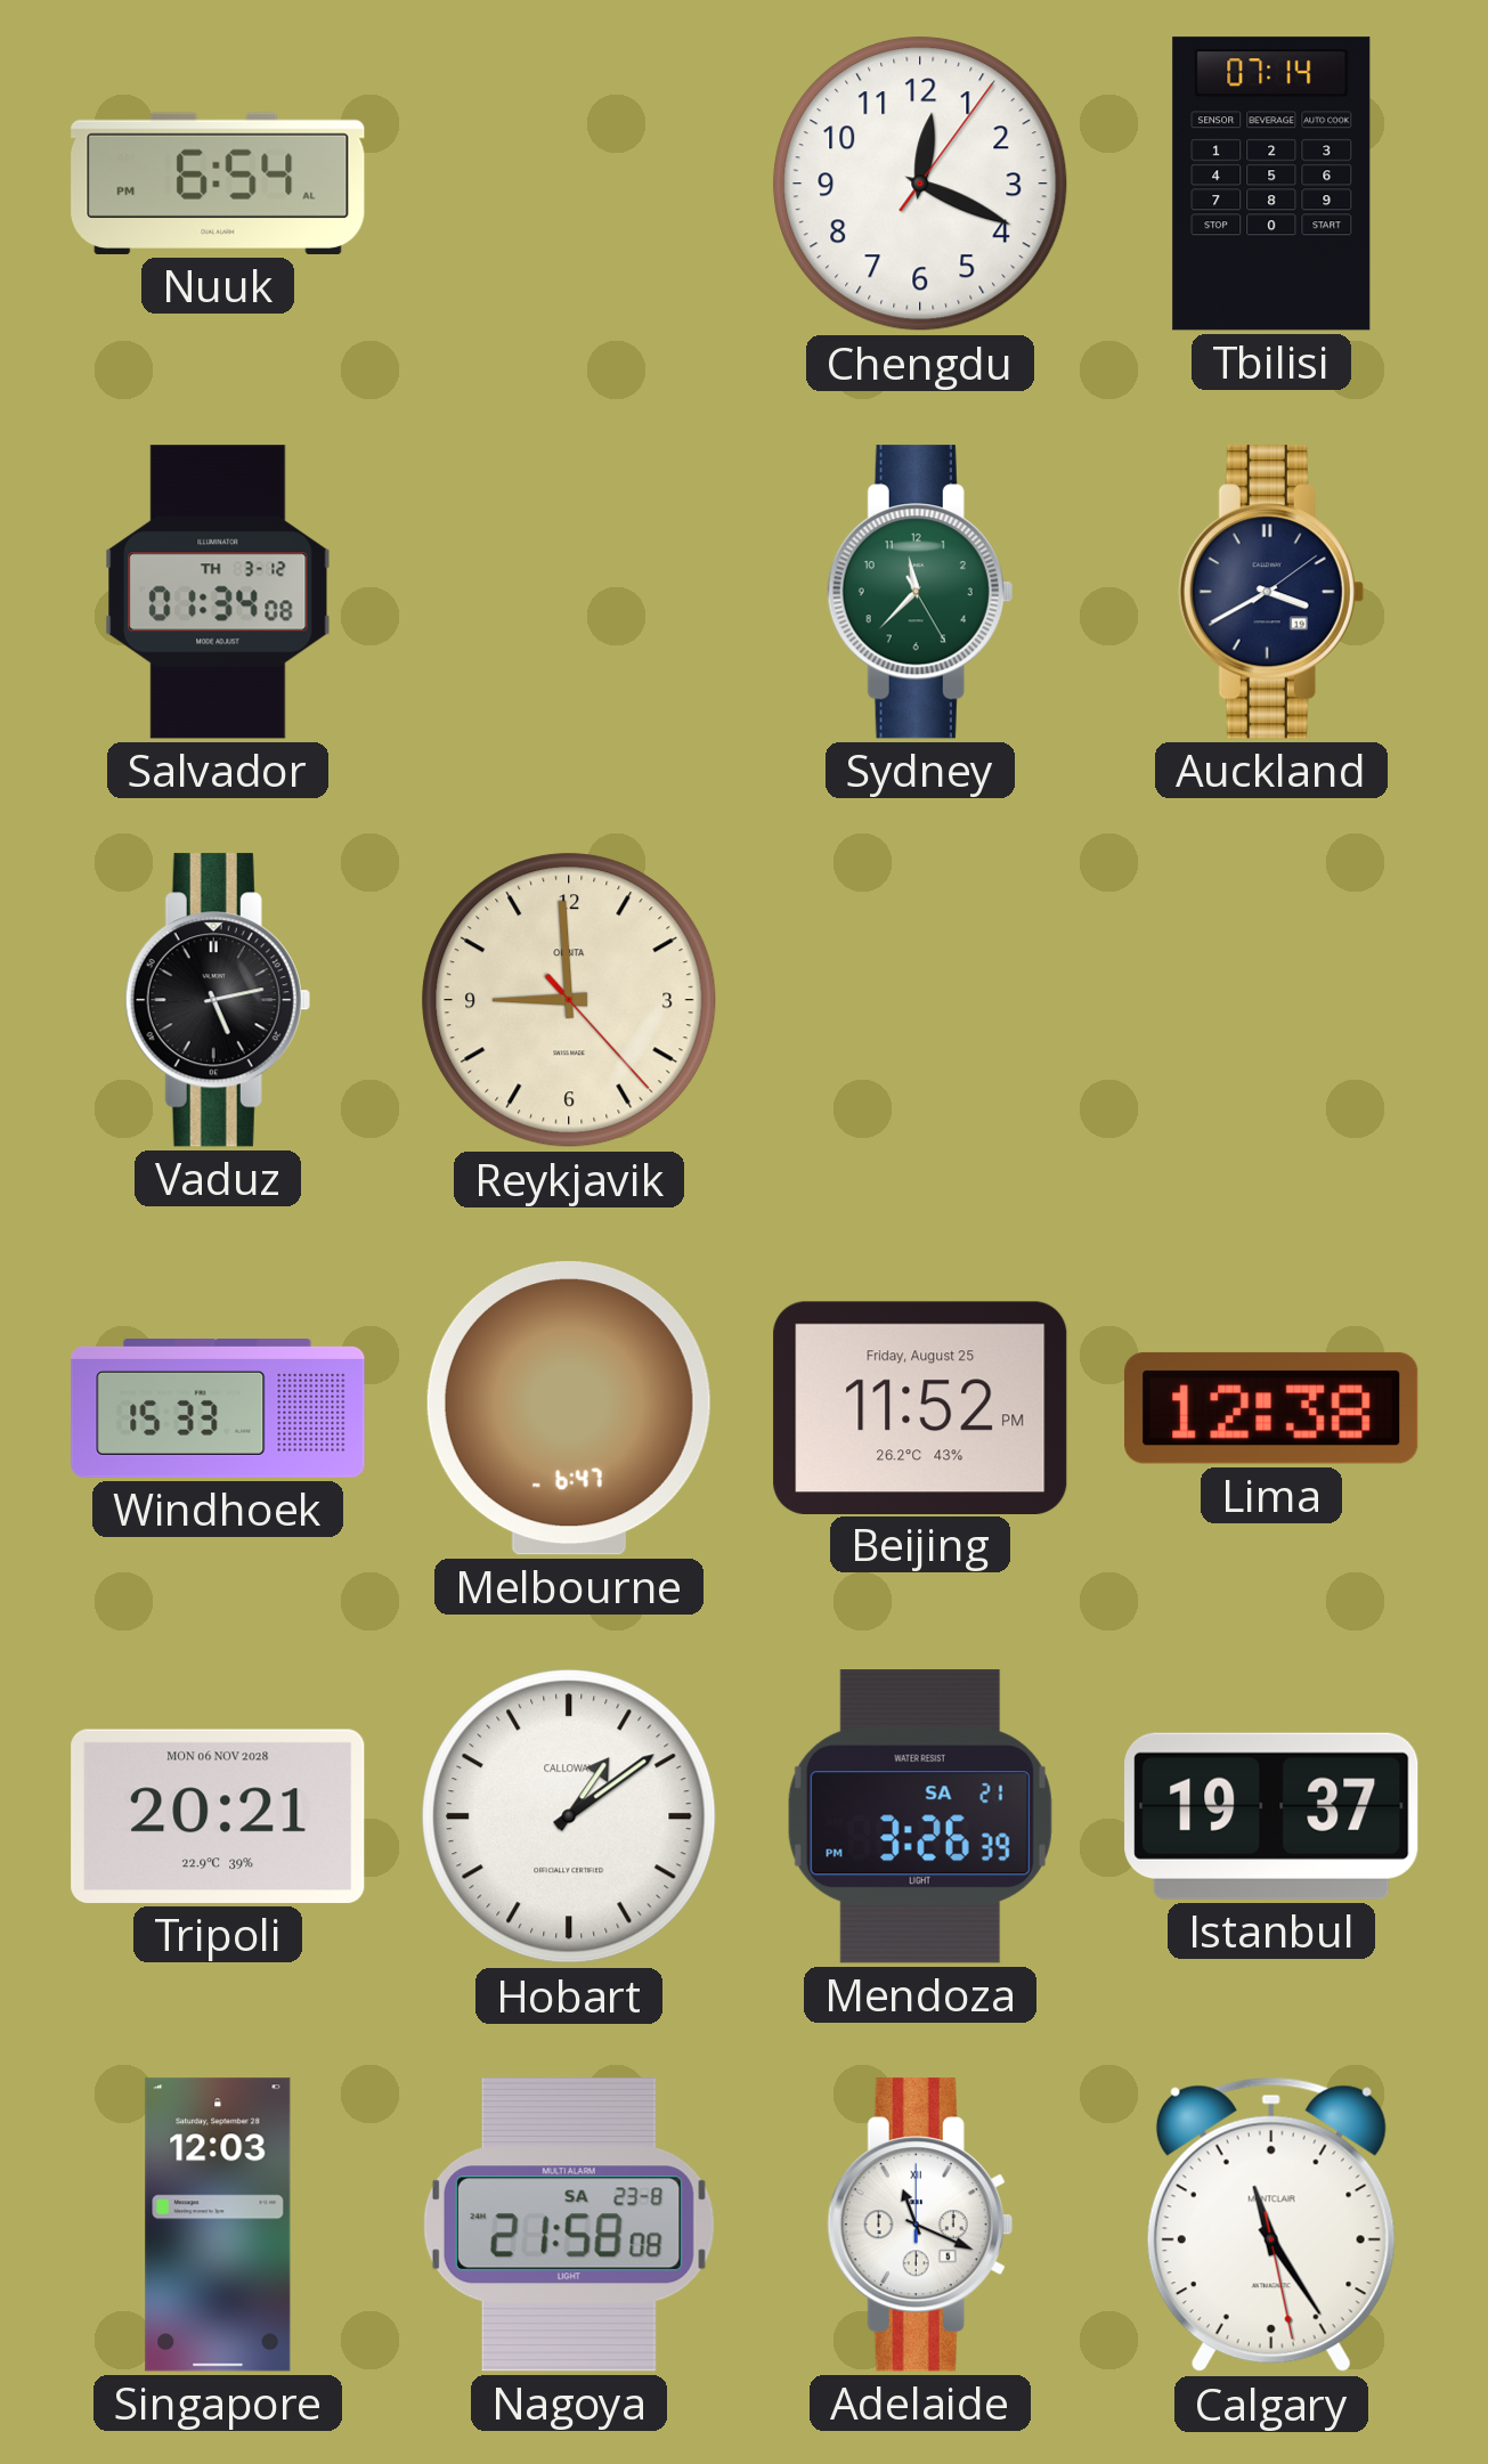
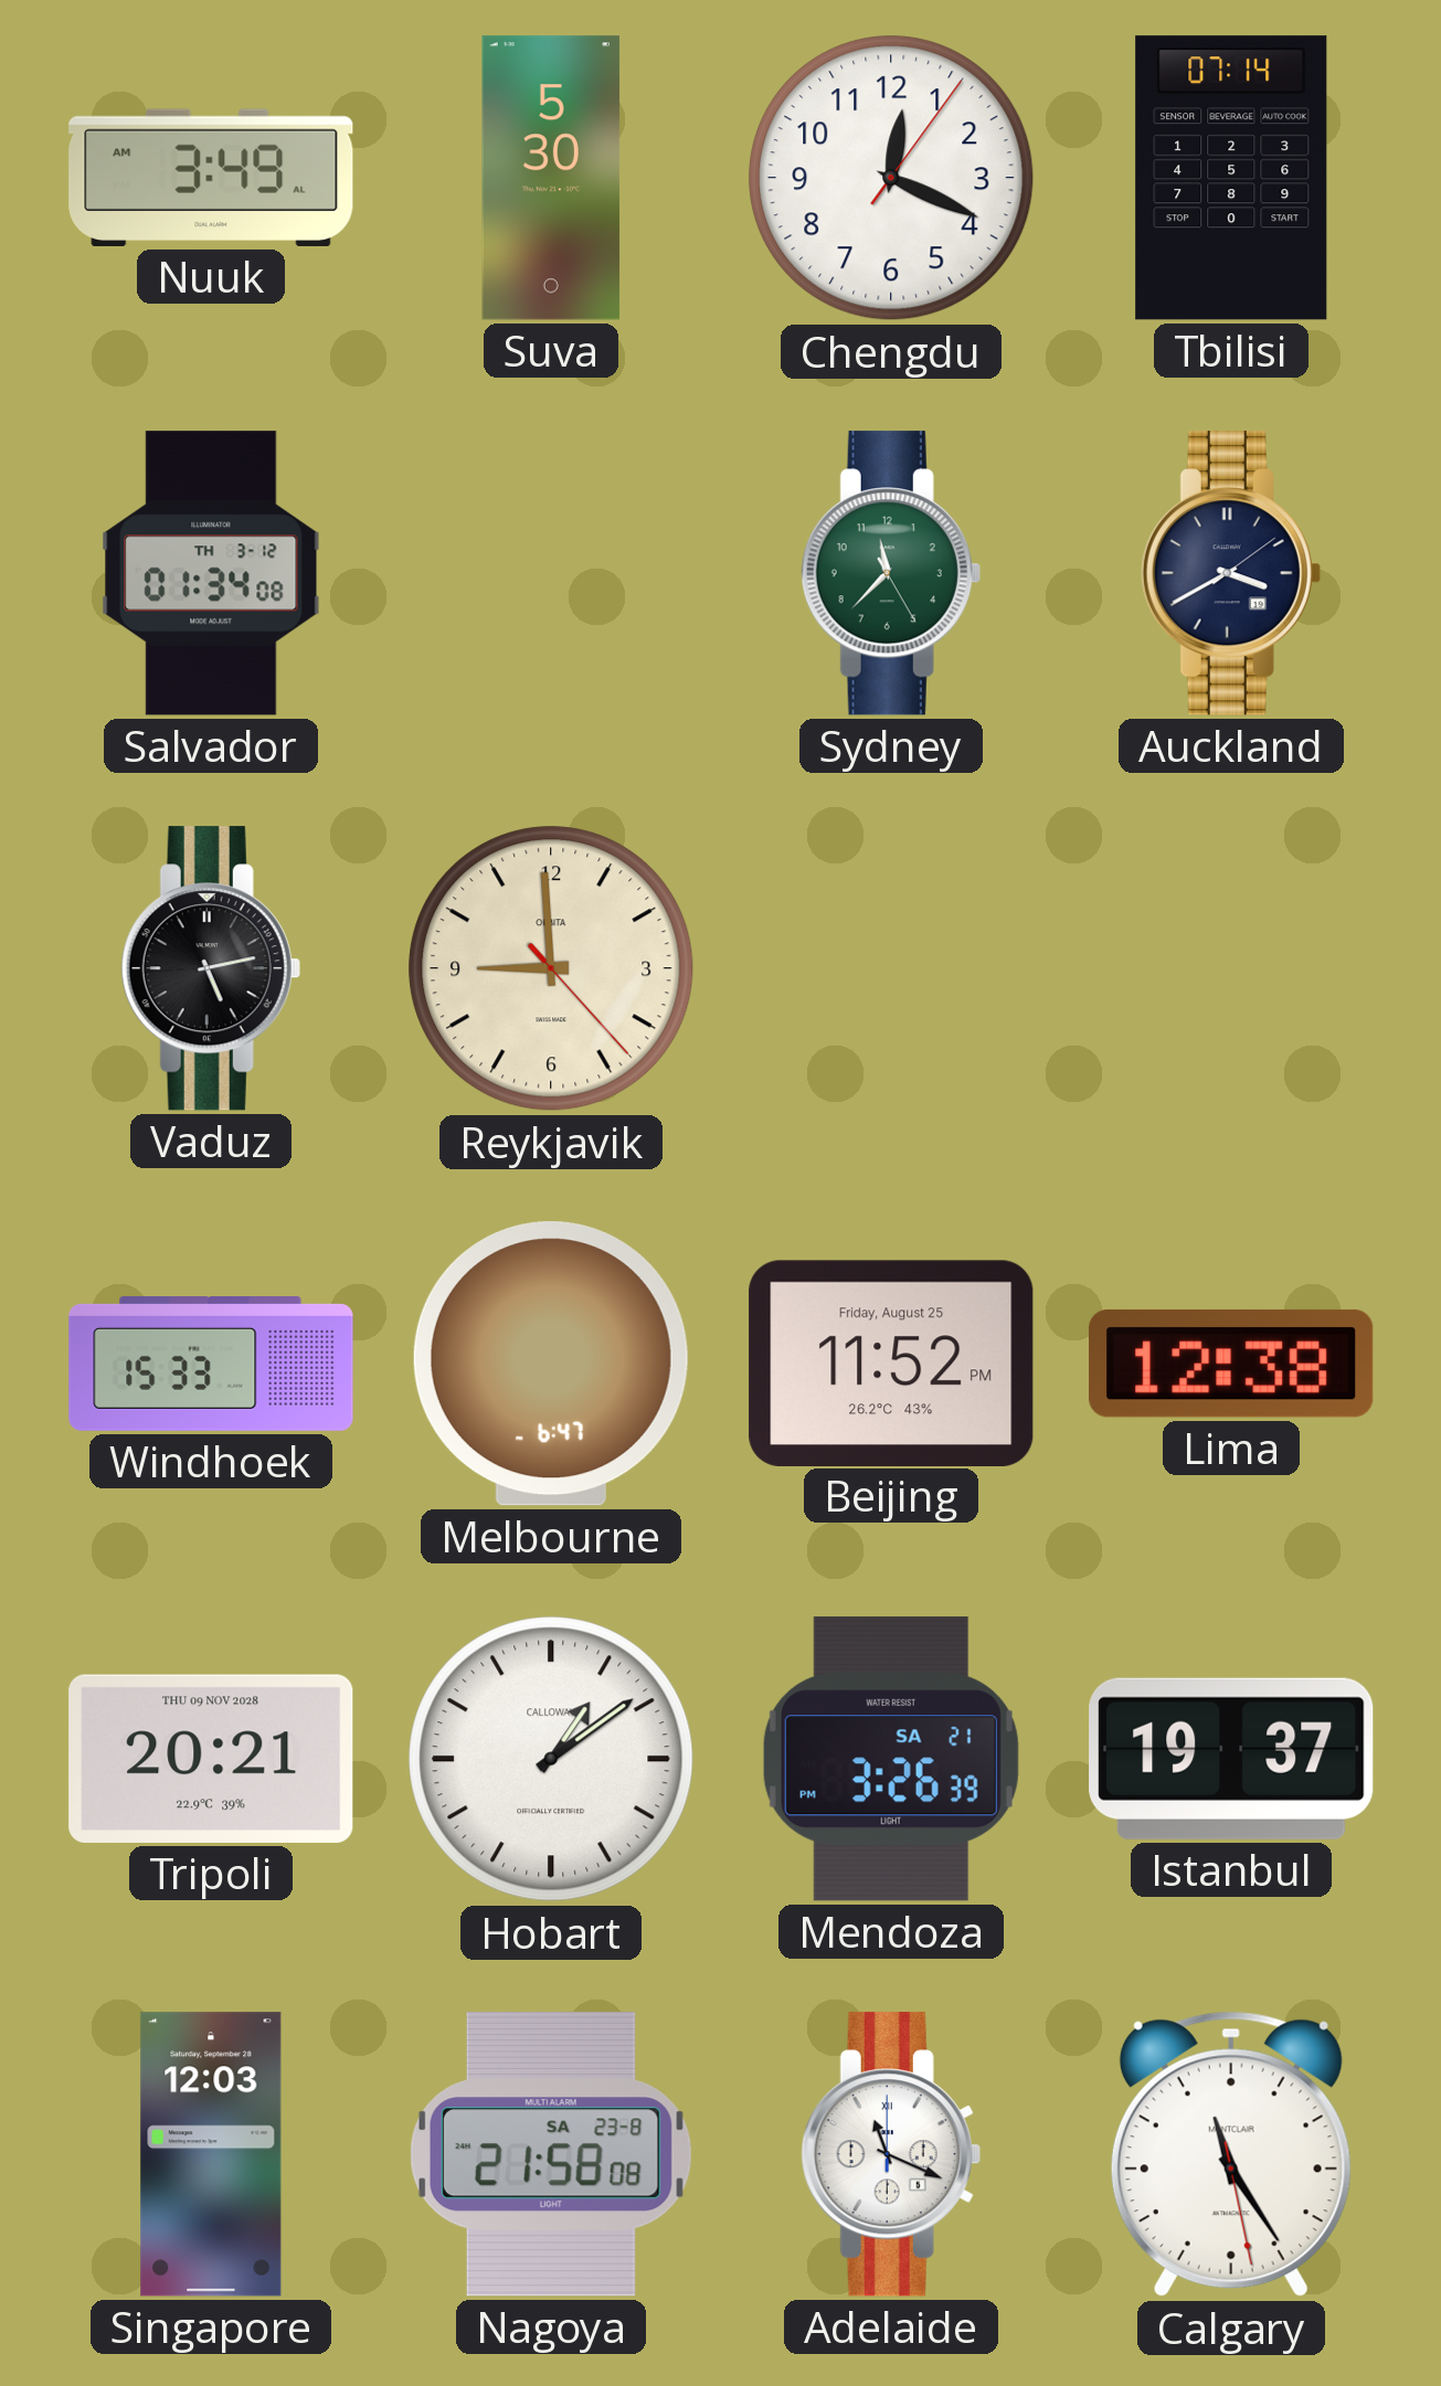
Nuuk: 6:54 -> 3:49 (211, 178)
Suva: none -> 5:30 (551, 178)
Tripoli date: MON 06 NOV 2028 -> THU 09 NOV 2028 (211, 1759)
